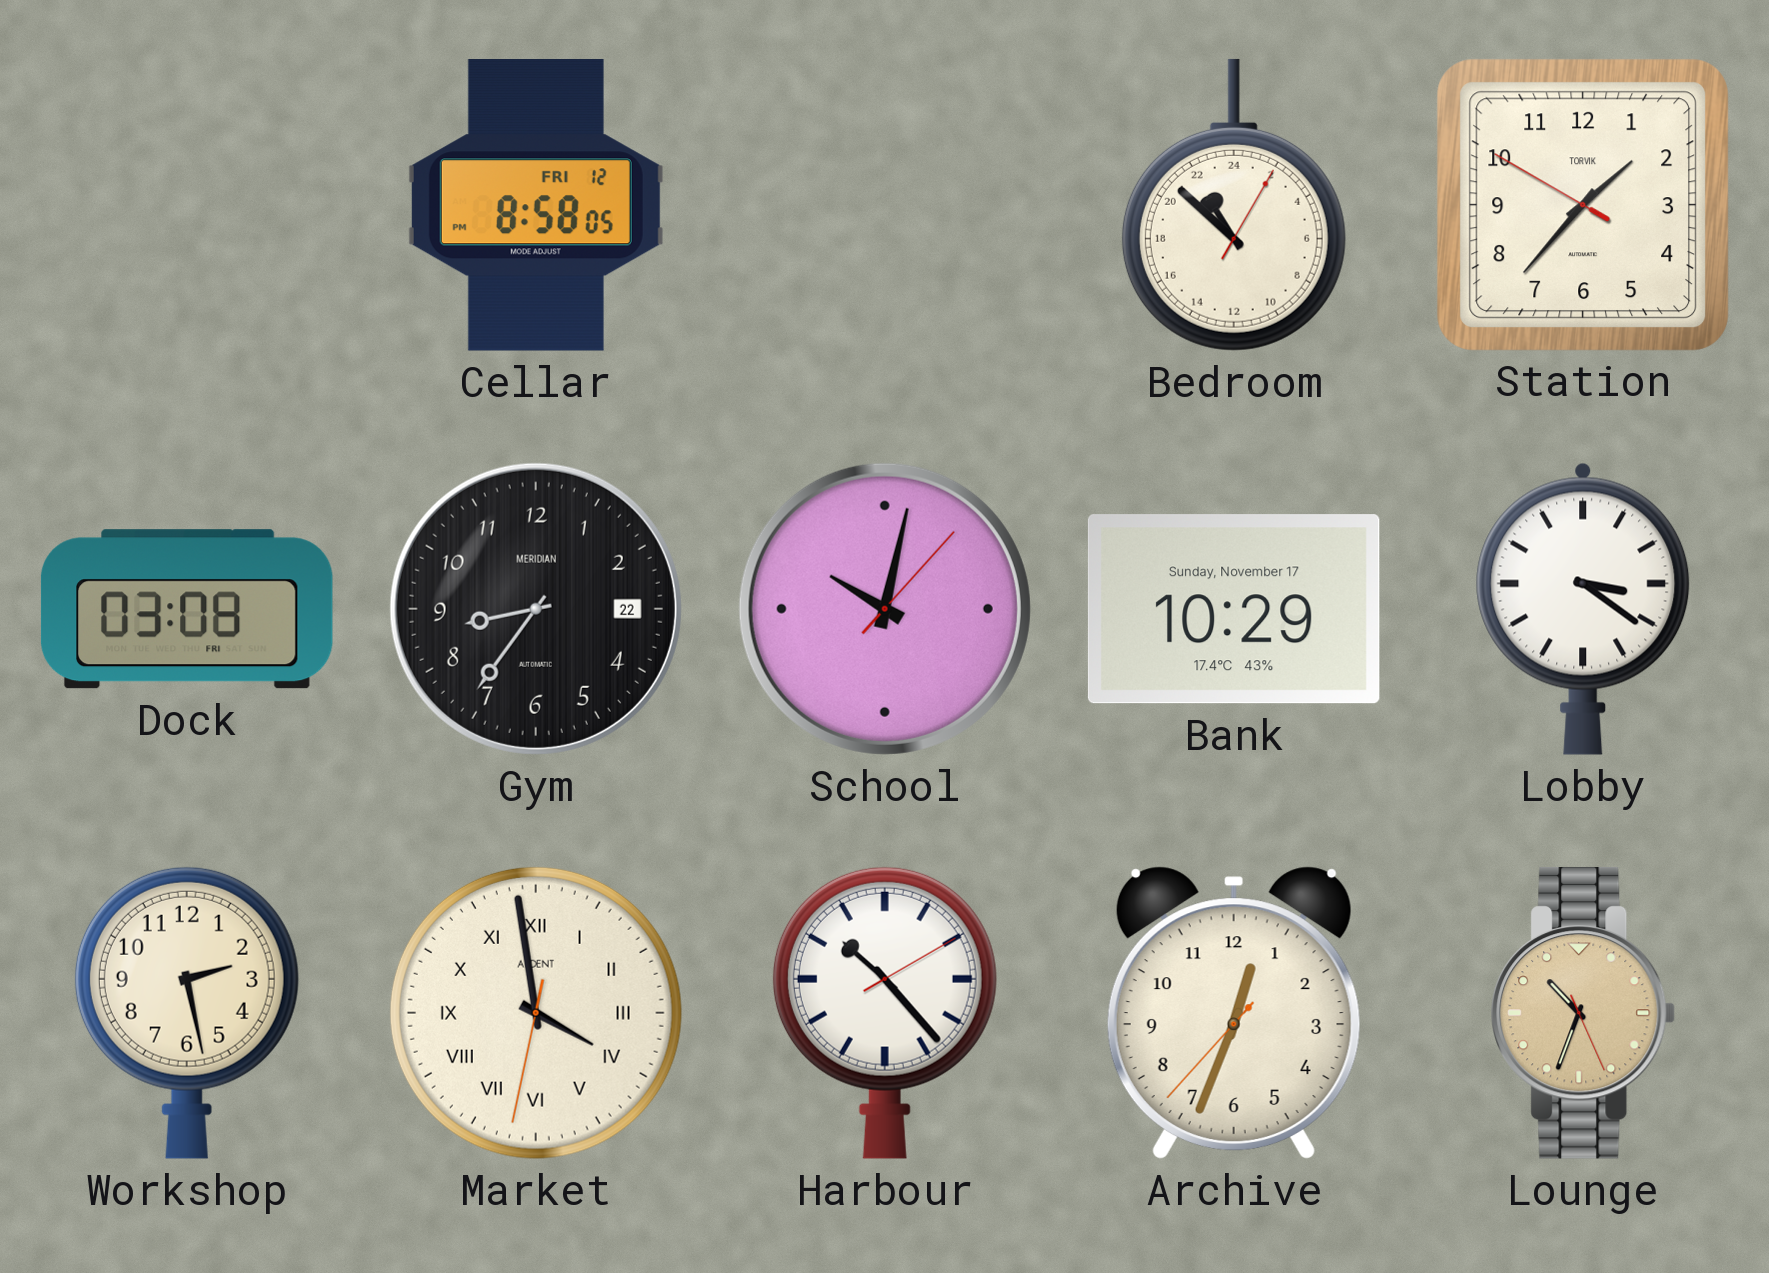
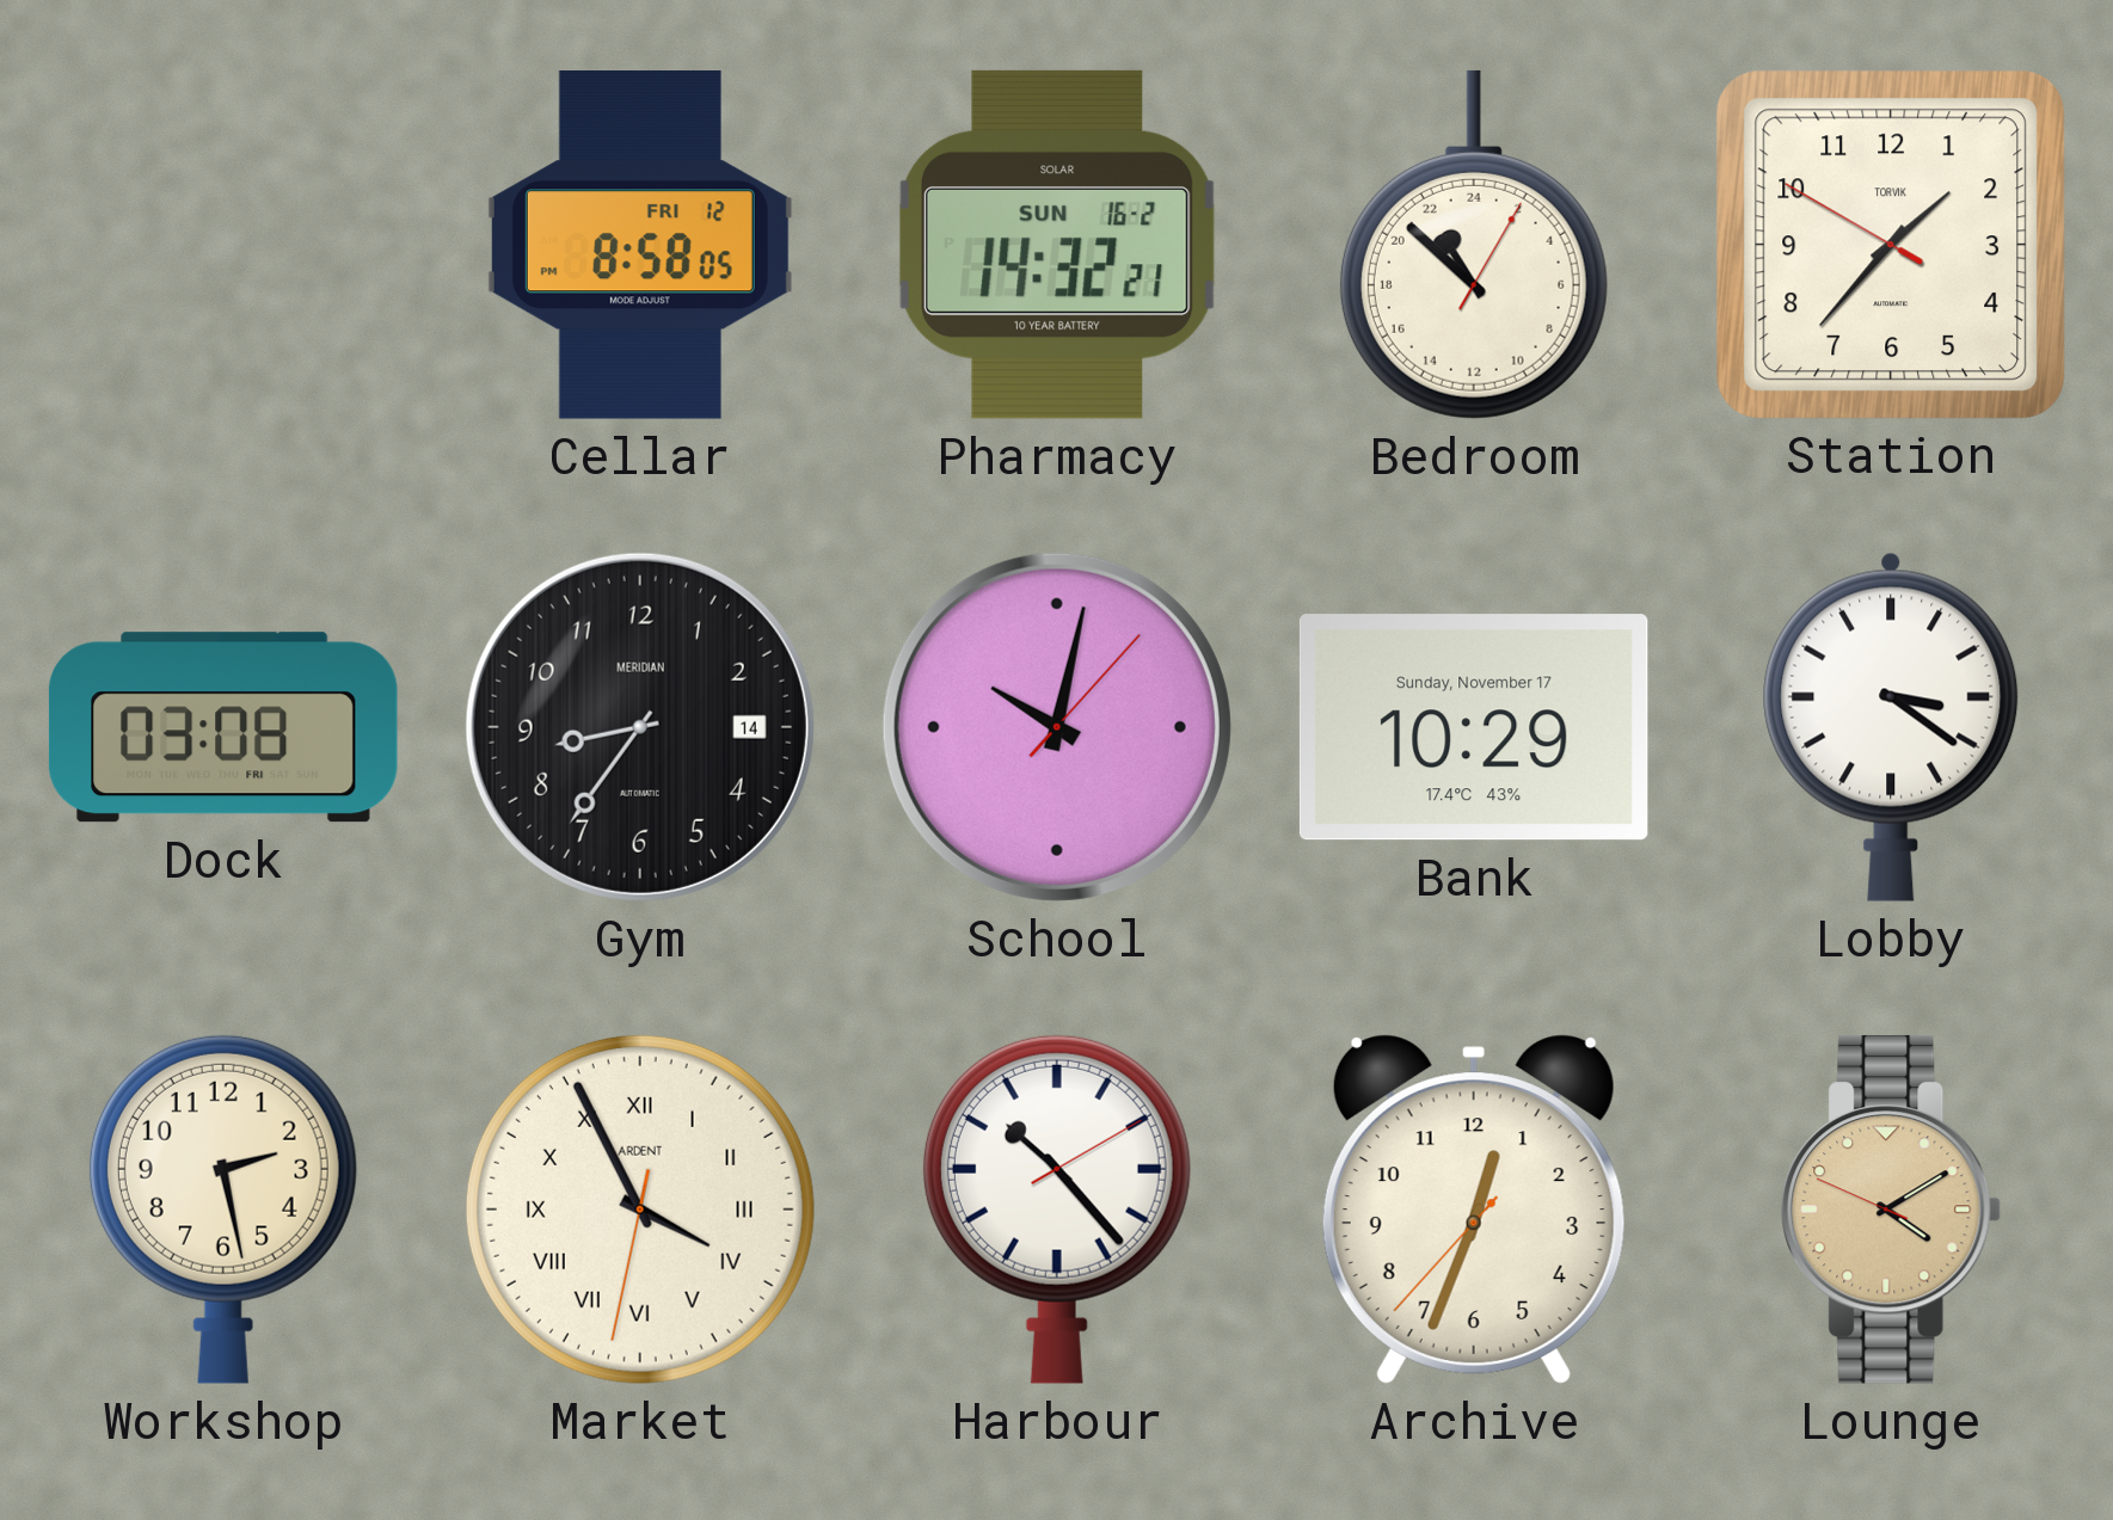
Pharmacy: none -> 14:32 (1057, 245)
Gym date: 22 -> 14 (640, 727)
Market: 3:58 -> 3:55 (640, 1210)
Lounge: 10:33 -> 4:09 (1891, 1210)
